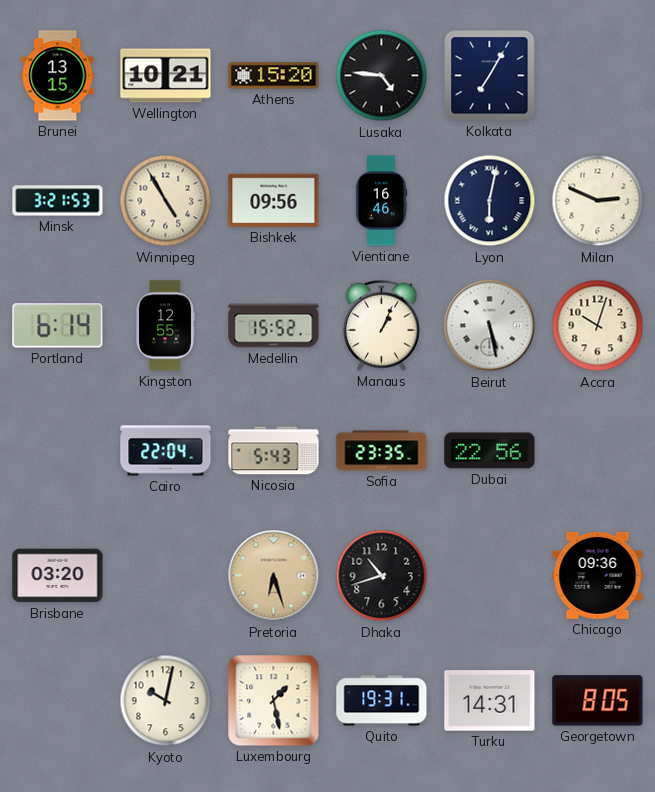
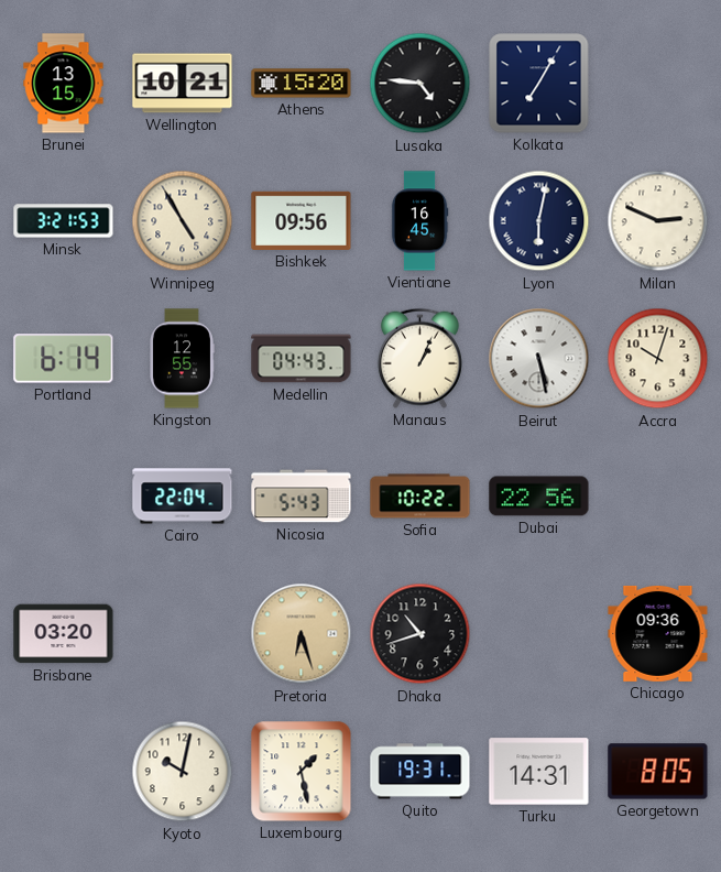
Vientiane: 16:46 -> 16:45 (419, 221)
Medellin: 15:52 -> 04:43 (302, 359)
Sofia: 23:35 -> 10:22 (420, 497)
